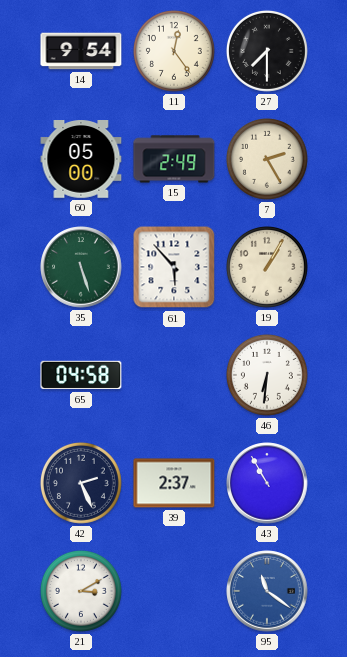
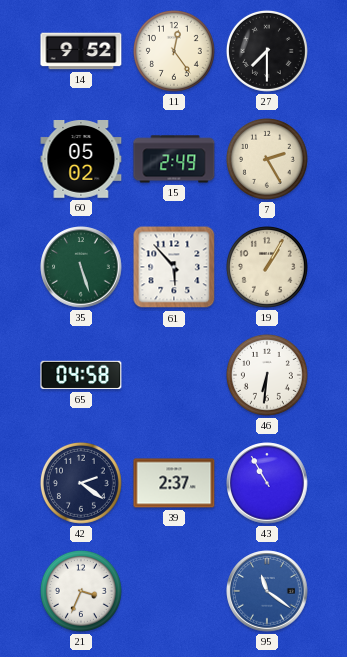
14: 9:54 -> 9:52 (81, 51)
60: 05:00 -> 05:02 (81, 160)
42: 2:26 -> 2:21 (81, 483)
21: 3:10 -> 3:34 (81, 591)
